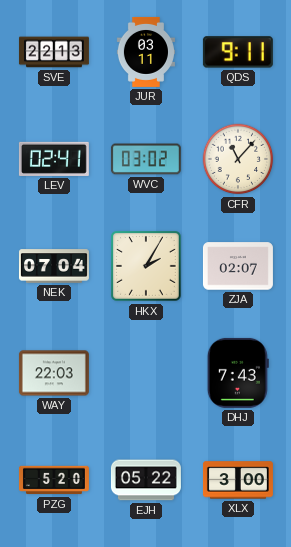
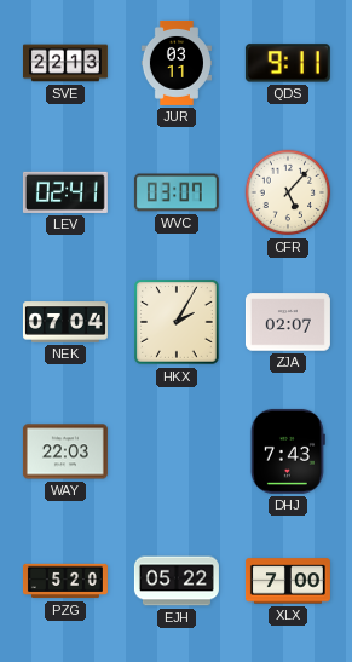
WVC: 03:02 -> 03:07 (177, 192)
CFR: 11:07 -> 5:07 (288, 192)
XLX: 3:00 -> 7:00 (288, 581)
